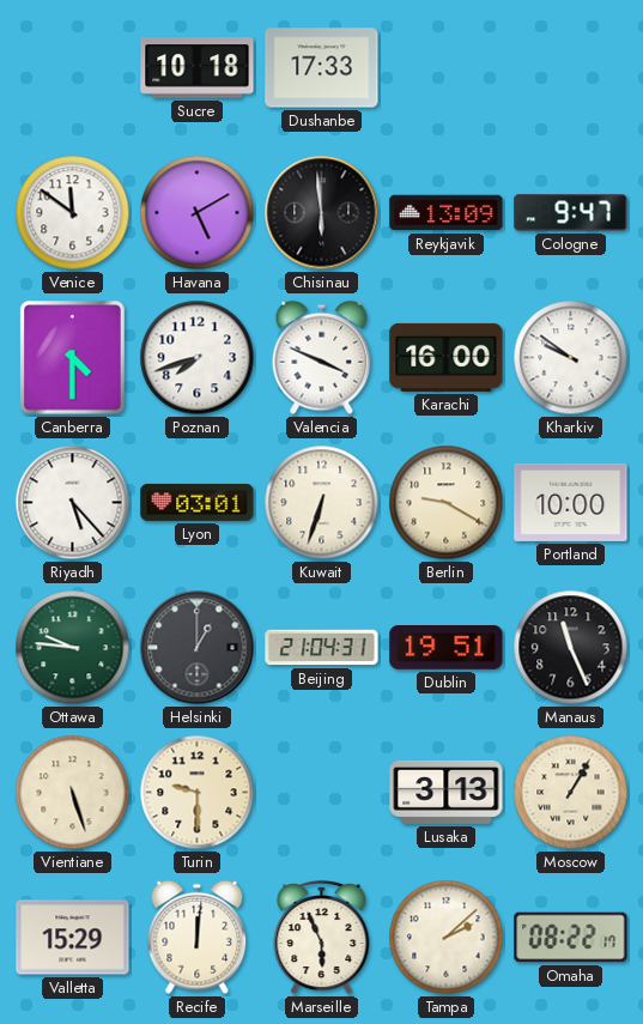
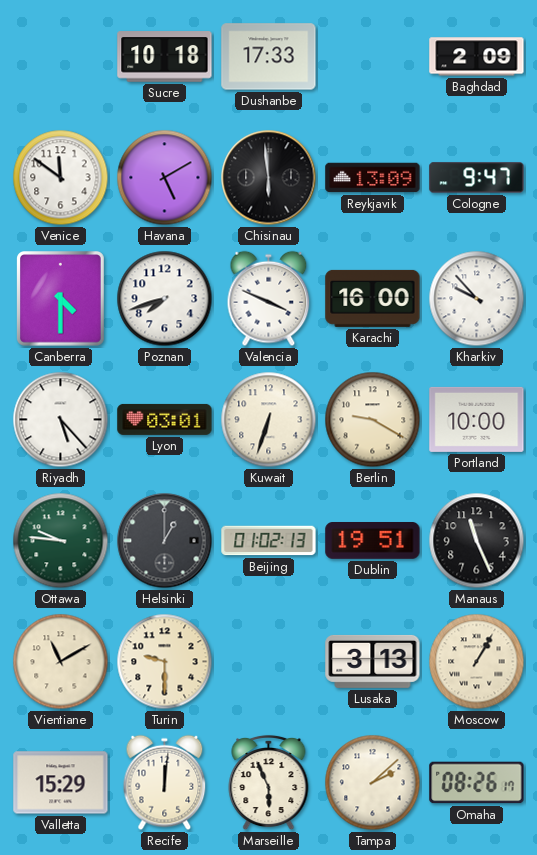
Baghdad: none -> 2:09 (477, 57)
Kharkiv: 9:51 -> 9:53 (477, 299)
Beijing: 21:04 -> 01:02 (269, 541)
Vientiane: 5:27 -> 11:10 (61, 662)
Omaha: 08:22 -> 08:26 (477, 783)
